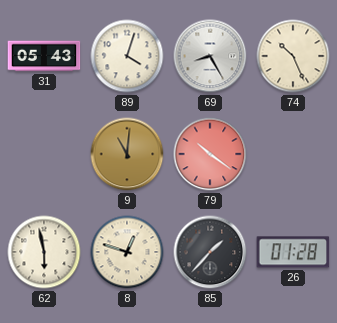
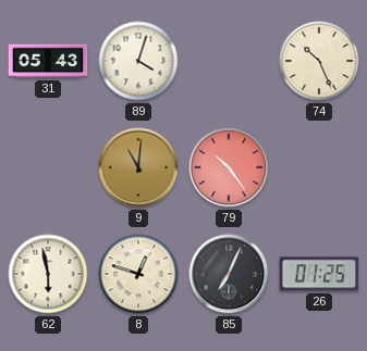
69: 8:25 -> none (210, 56)
79: 10:21 -> 10:24 (229, 167)
85: 1:37 -> 7:04 (229, 274)
26: 01:28 -> 01:25 (319, 274)
